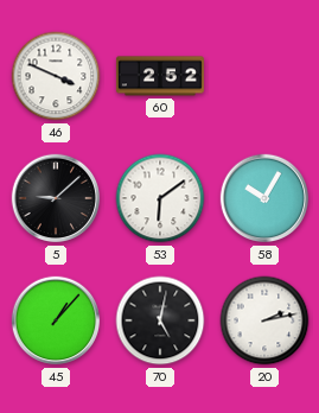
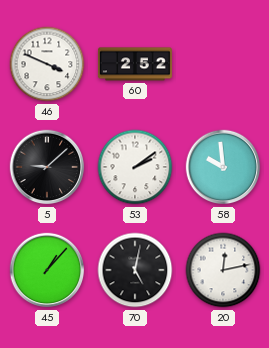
53: 6:09 -> 2:09 (135, 167)
58: 10:05 -> 9:59 (223, 167)
20: 2:13 -> 12:13 (223, 270)
